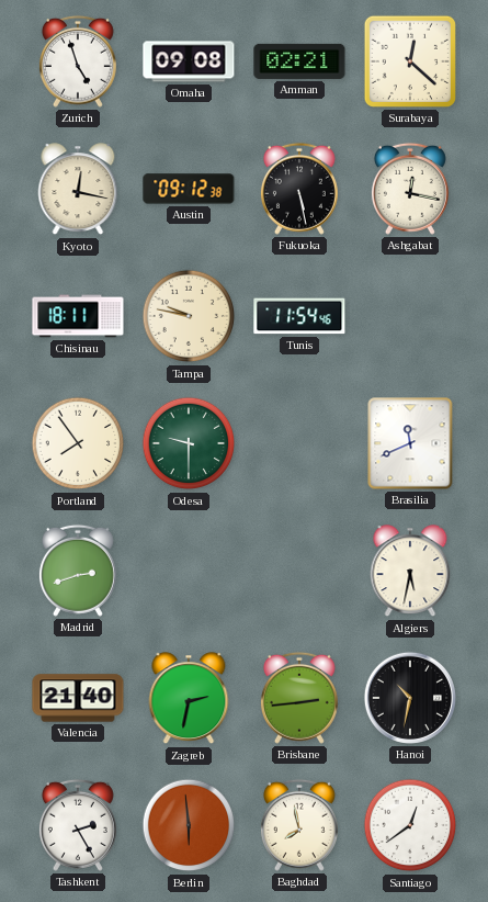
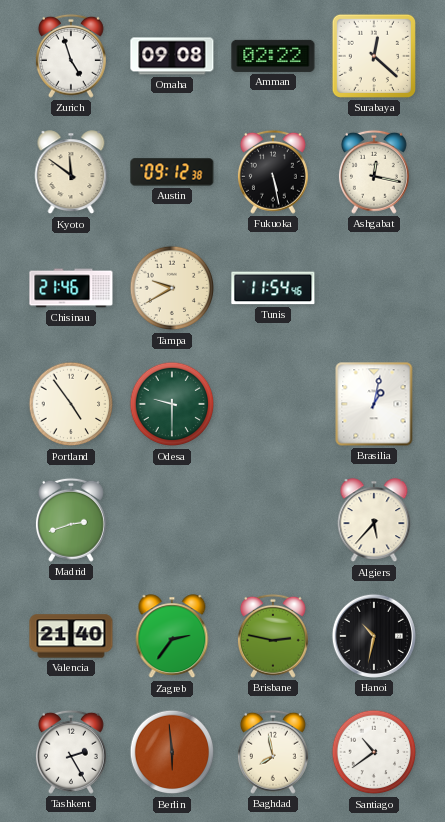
Amman: 02:21 -> 02:22 (273, 56)
Kyoto: 12:17 -> 11:51 (71, 173)
Chisinau: 18:11 -> 21:46 (71, 288)
Tampa: 9:47 -> 9:40 (172, 288)
Portland: 7:54 -> 4:54 (71, 404)
Brasilia: 11:41 -> 1:02 (374, 404)
Algiers: 5:32 -> 5:37 (374, 521)
Zagreb: 2:32 -> 2:36 (172, 637)
Brisbane: 2:44 -> 2:47 (273, 636)
Santiago: 12:39 -> 10:39 (374, 752)
